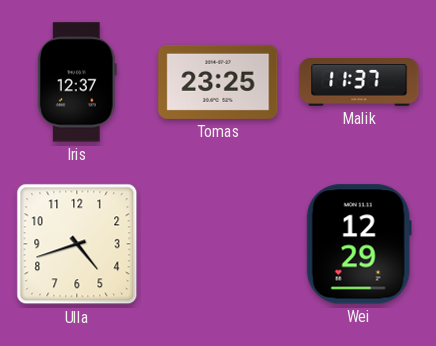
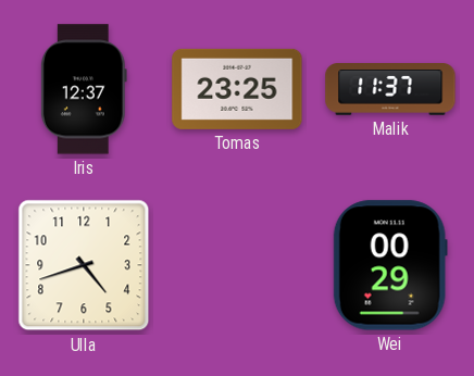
Wei: 12:29 -> 00:29 (390, 265)
